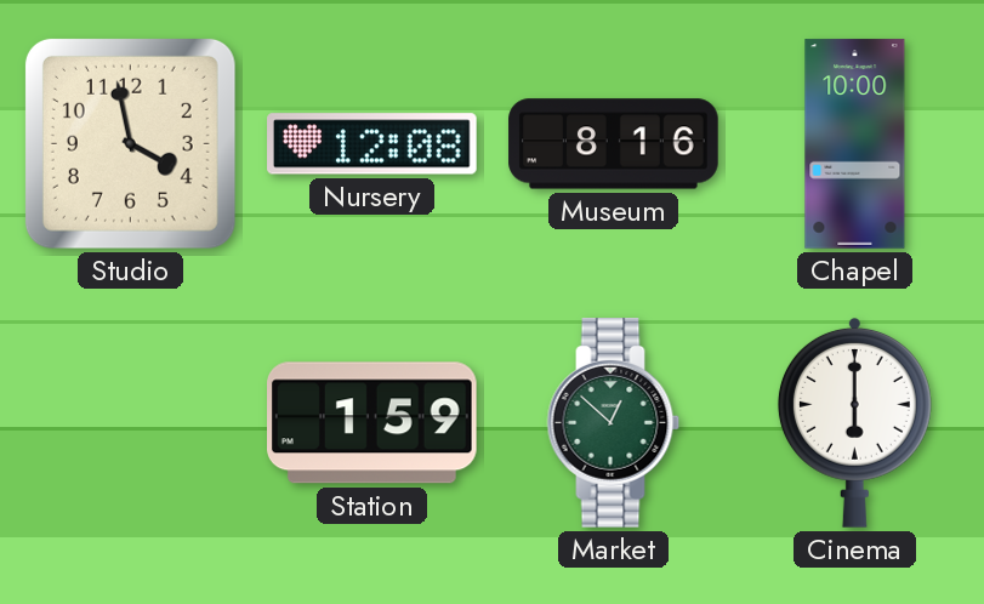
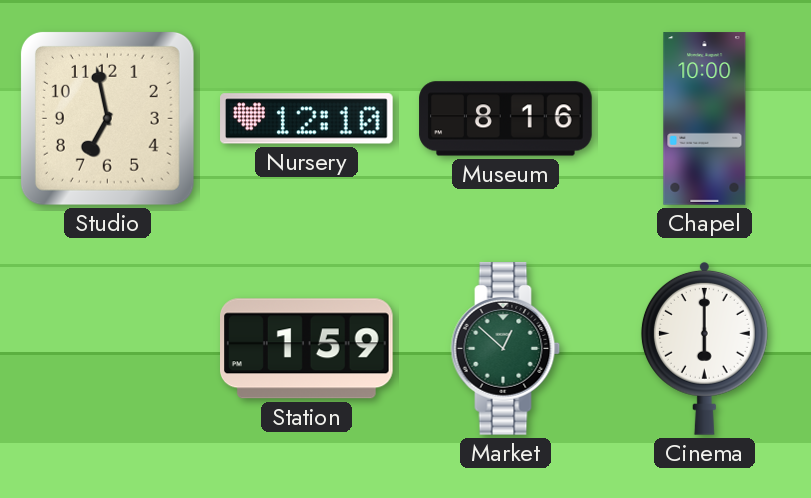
Studio: 3:58 -> 6:58 (107, 118)
Nursery: 12:08 -> 12:10 (307, 119)
